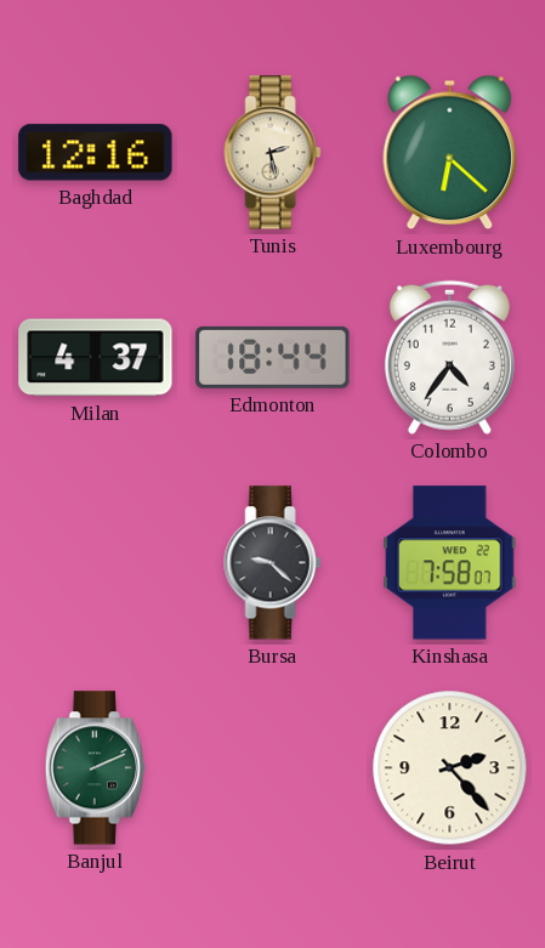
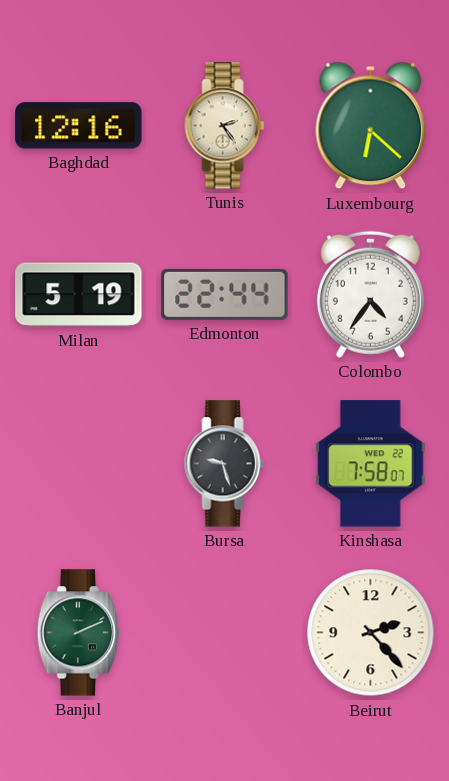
Tunis: 2:28 -> 2:24 (225, 126)
Milan: 4:37 -> 5:19 (79, 295)
Edmonton: 18:44 -> 22:44 (225, 294)
Bursa: 9:22 -> 9:27 (225, 464)
